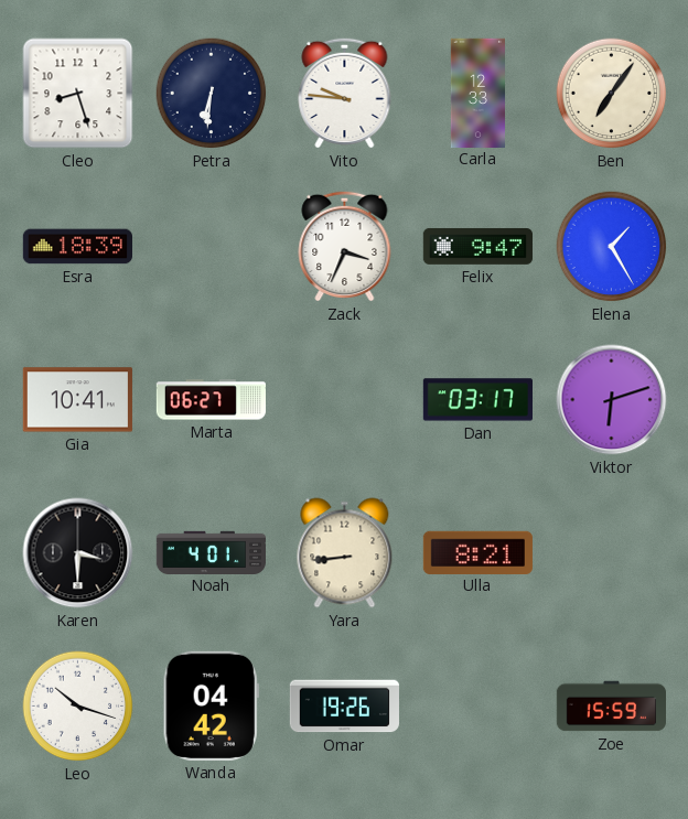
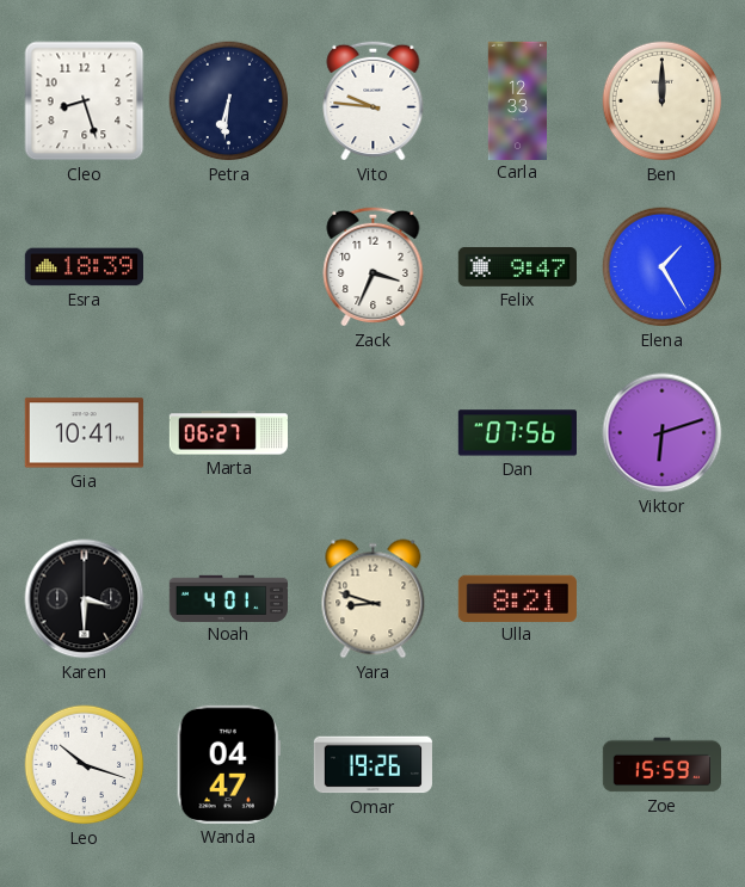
Ben: 7:06 -> 12:00 (663, 101)
Dan: 03:17 -> 07:56 (517, 433)
Yara: 8:44 -> 8:48 (374, 599)
Wanda: 04:42 -> 04:47 (228, 764)
